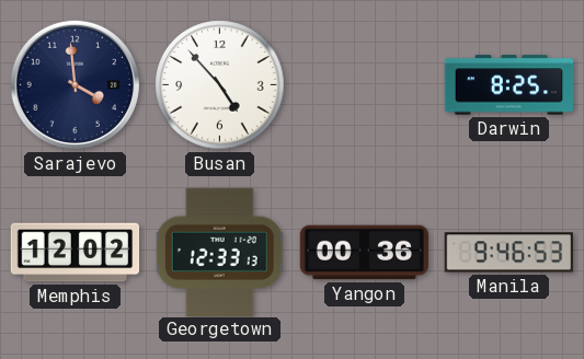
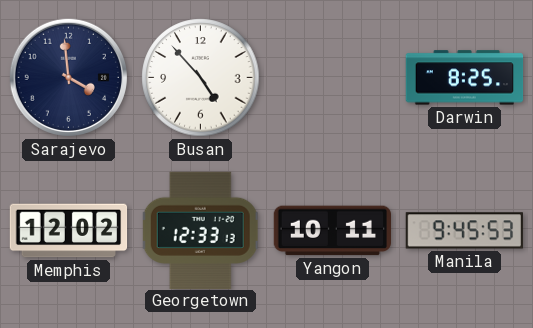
Yangon: 00:36 -> 10:11 (332, 231)
Manila: 9:46 -> 9:45 (464, 231)
